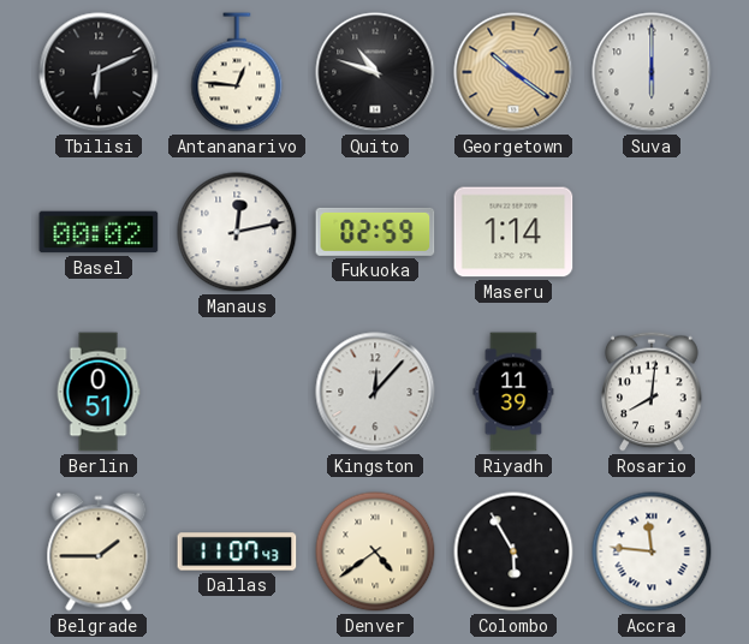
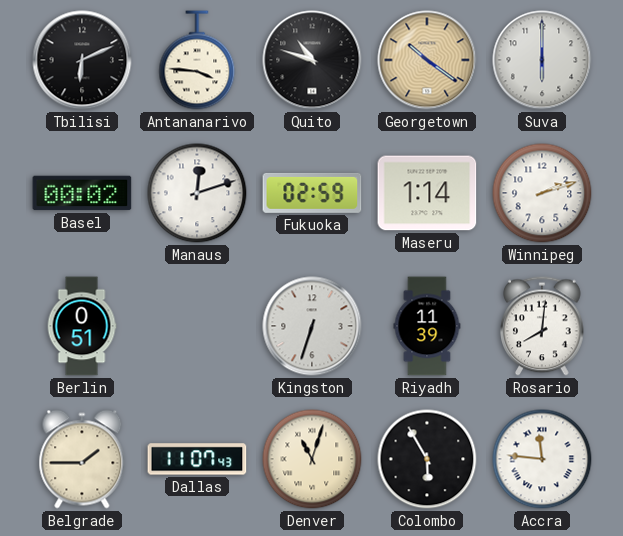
Antananarivo: 12:46 -> 3:46 (197, 60)
Manaus: 12:13 -> 12:12 (197, 193)
Winnipeg: none -> 2:12 (542, 193)
Kingston: 12:07 -> 6:33 (312, 326)
Denver: 4:39 -> 11:03 (312, 459)
